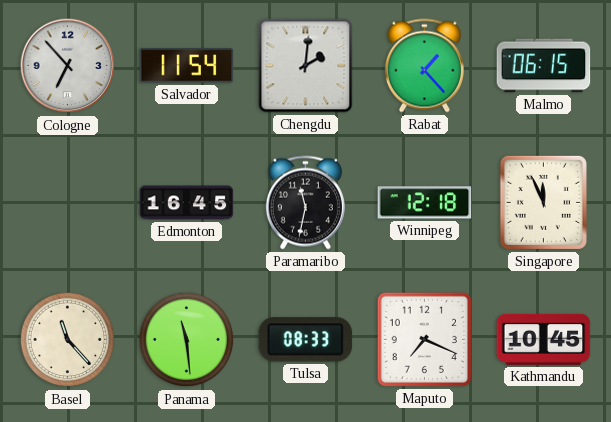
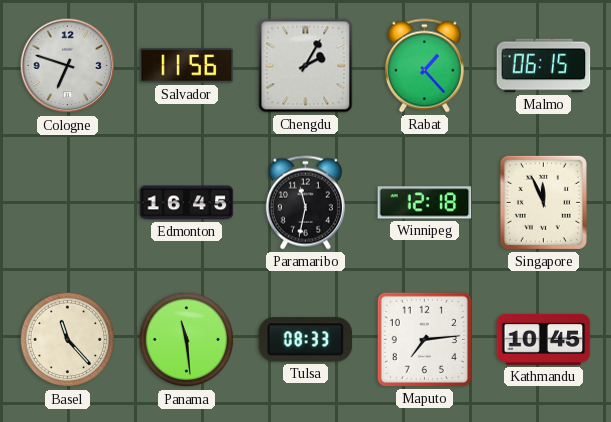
Cologne: 6:53 -> 6:48 (68, 66)
Salvador: 11:54 -> 11:56 (187, 66)
Chengdu: 2:01 -> 2:05 (306, 66)
Maputo: 7:19 -> 7:14 (424, 339)
